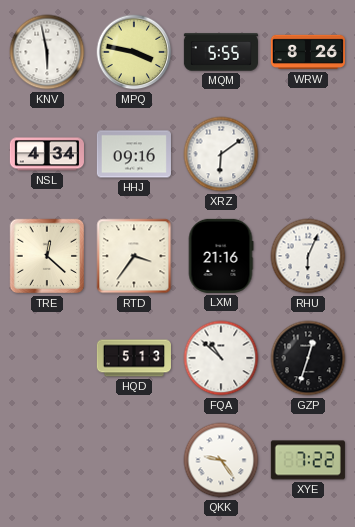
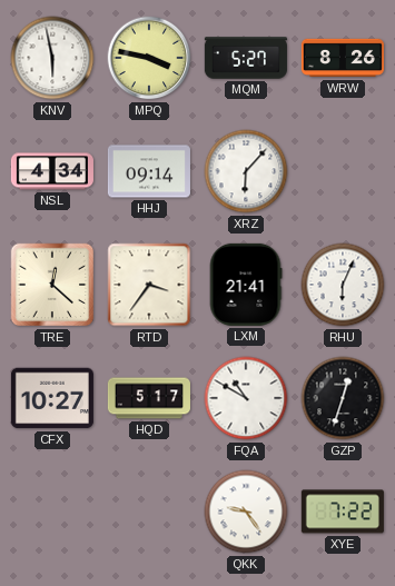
MQM: 5:55 -> 5:27 (246, 58)
HHJ: 09:16 -> 09:14 (149, 171)
XRZ: 6:09 -> 6:07 (246, 171)
LXM: 21:16 -> 21:41 (246, 285)
CFX: none -> 10:27 (52, 398)
HQD: 5:13 -> 5:17 (149, 398)
FQA: 10:52 -> 10:50 (246, 398)
